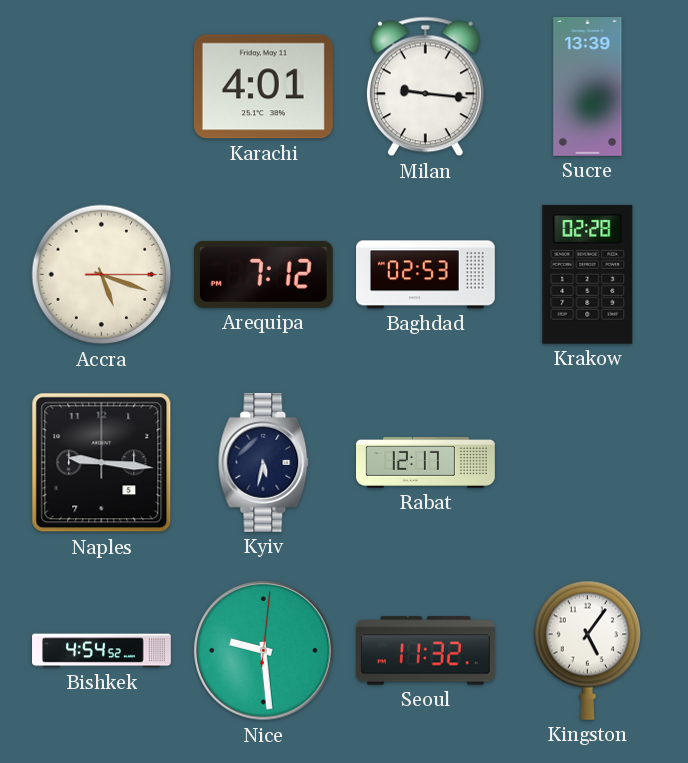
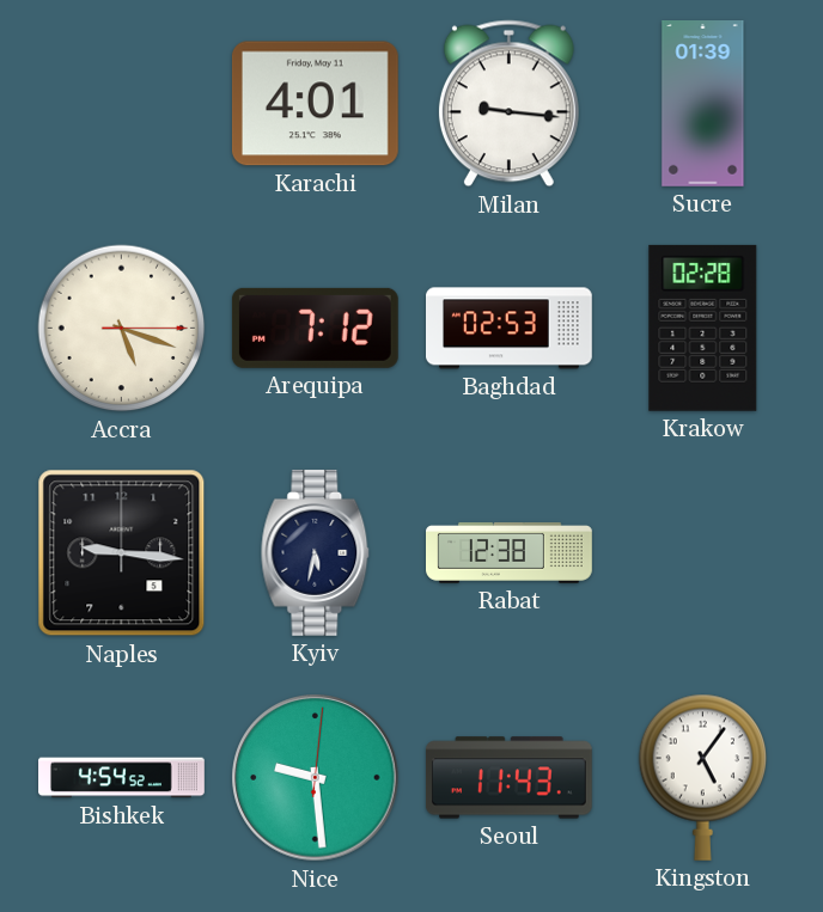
Sucre: 13:39 -> 01:39 (703, 104)
Rabat: 12:17 -> 12:38 (510, 552)
Seoul: 11:32 -> 11:43 (508, 778)
